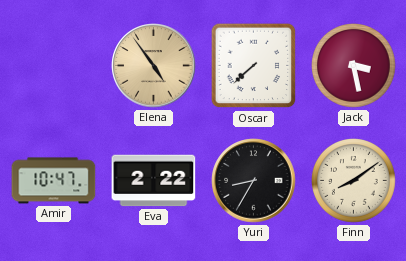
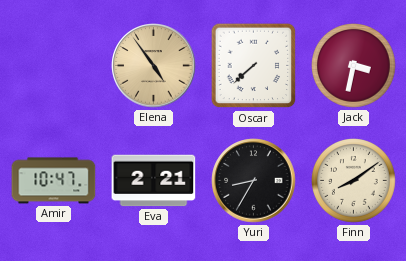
Jack: 3:28 -> 3:32 (354, 66)
Eva: 2:22 -> 2:21 (154, 181)
